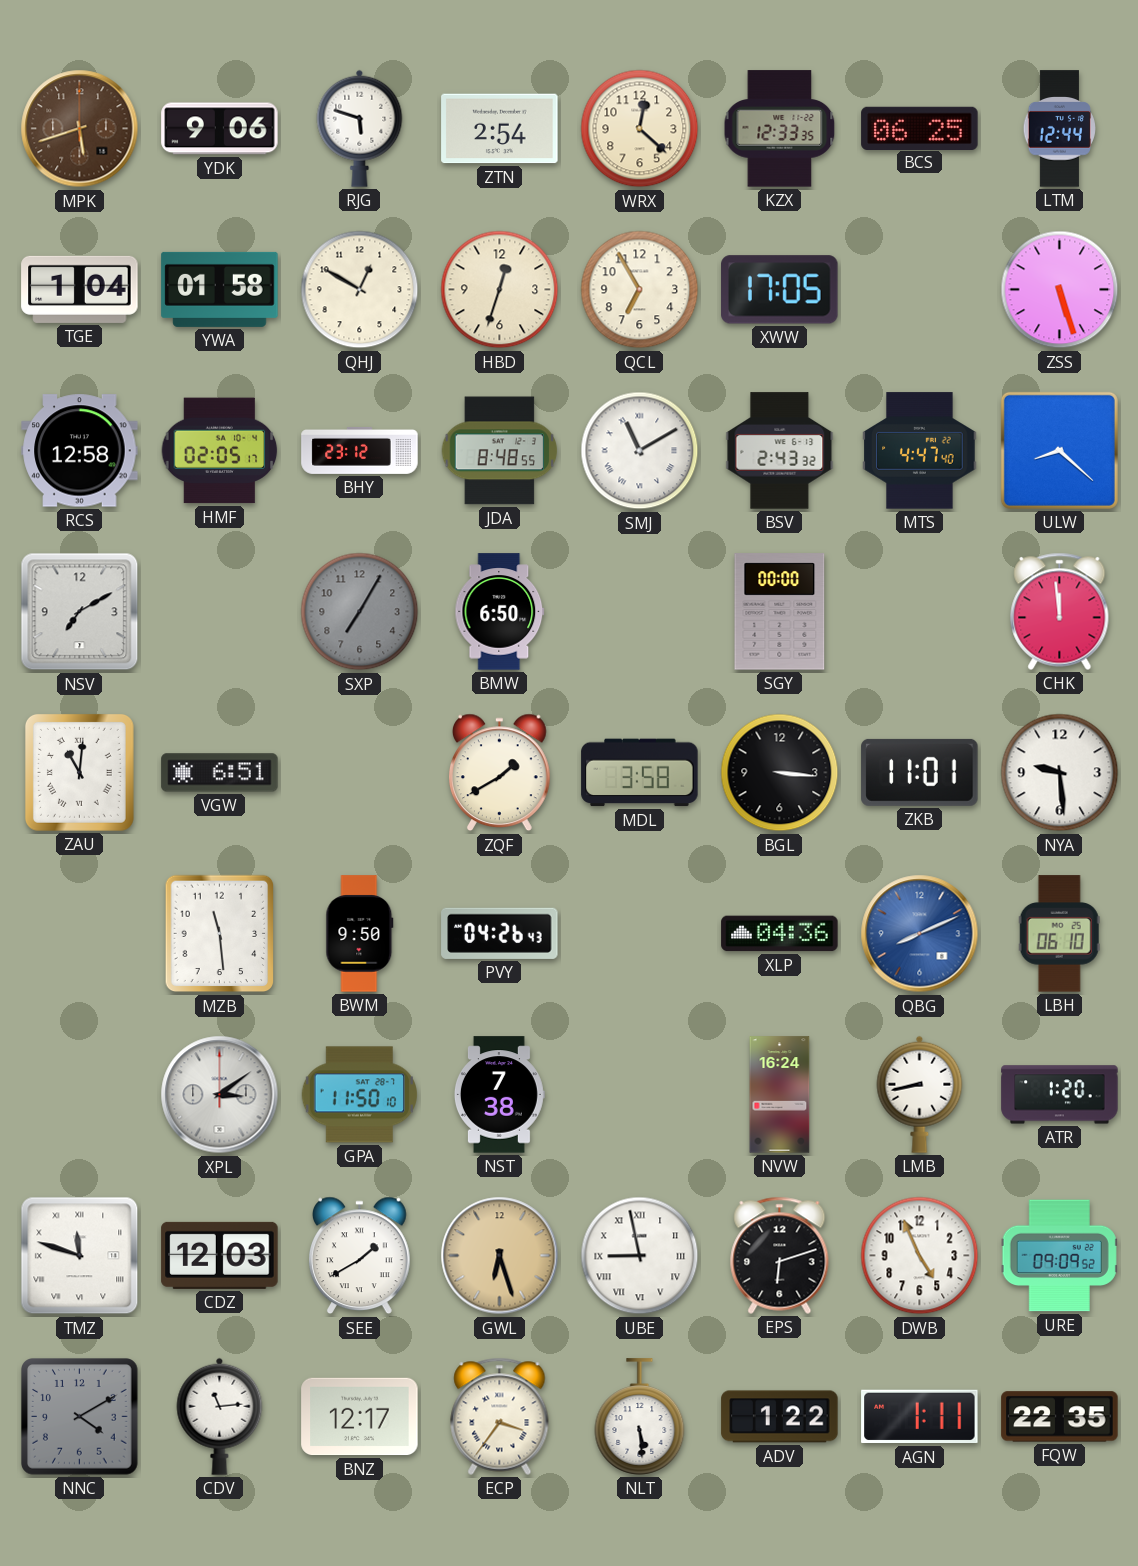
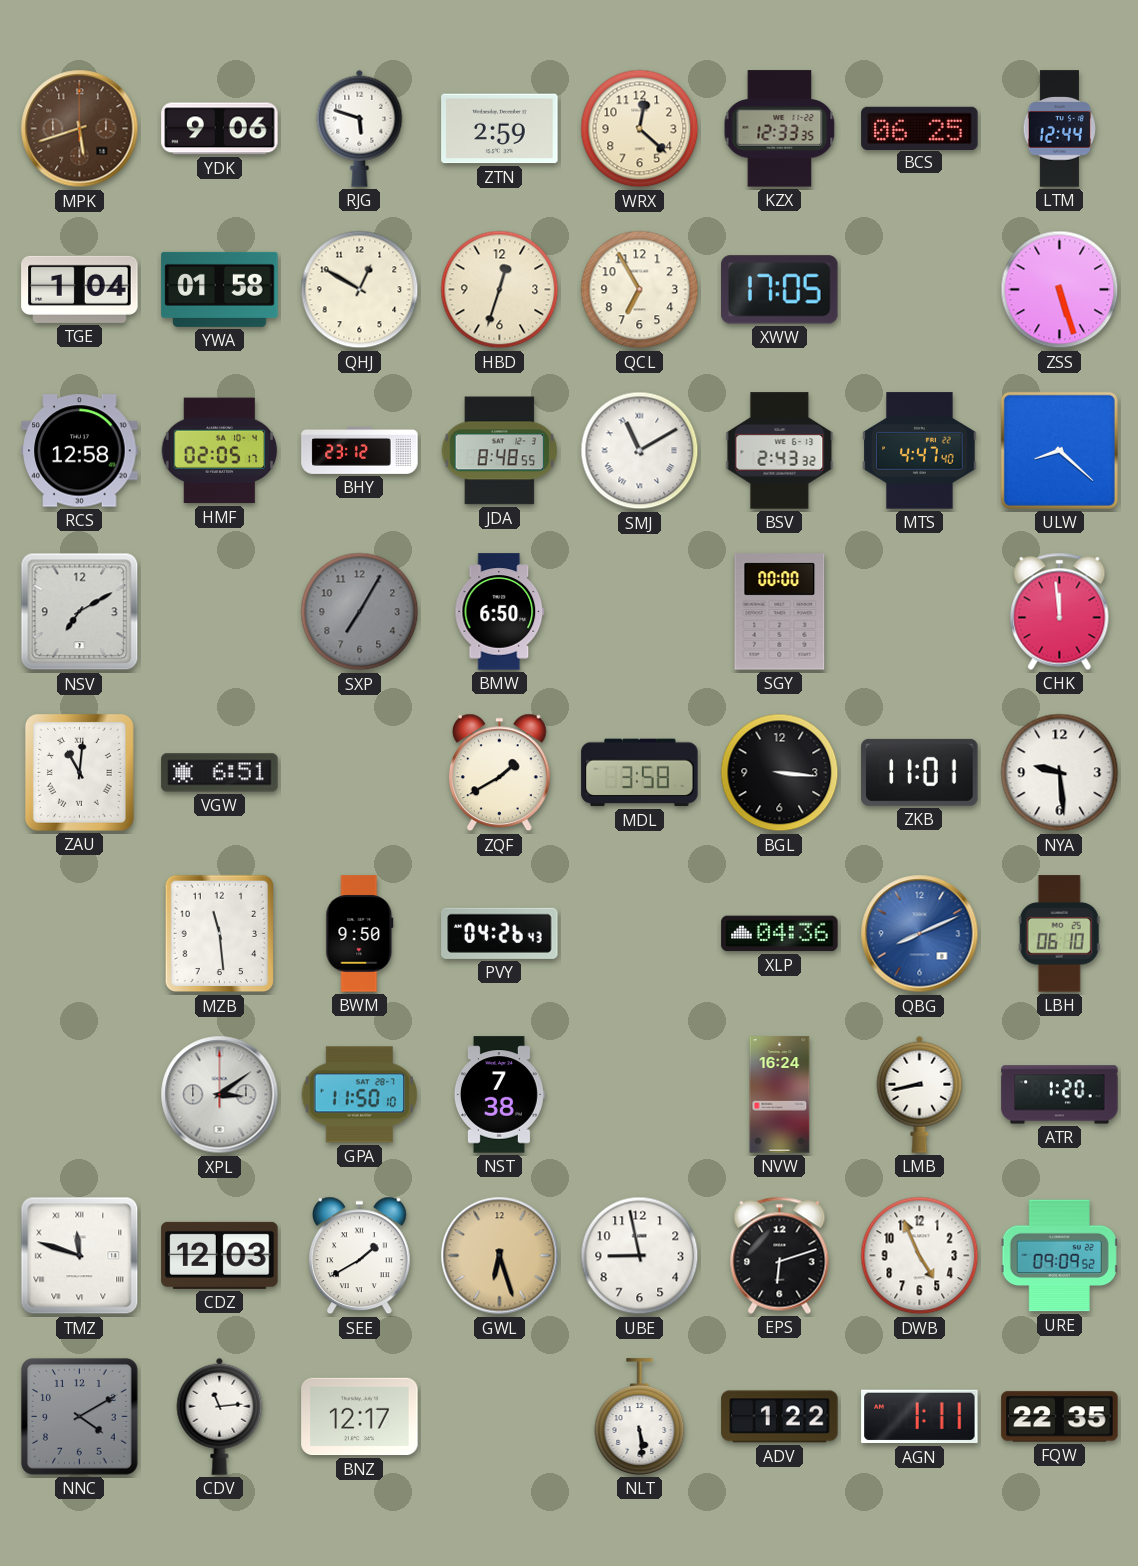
ZTN: 2:54 -> 2:59 (500, 129)
UBE numerals: Roman -> Arabic (640, 1256)
ECP: 3:36 -> none (500, 1416)
